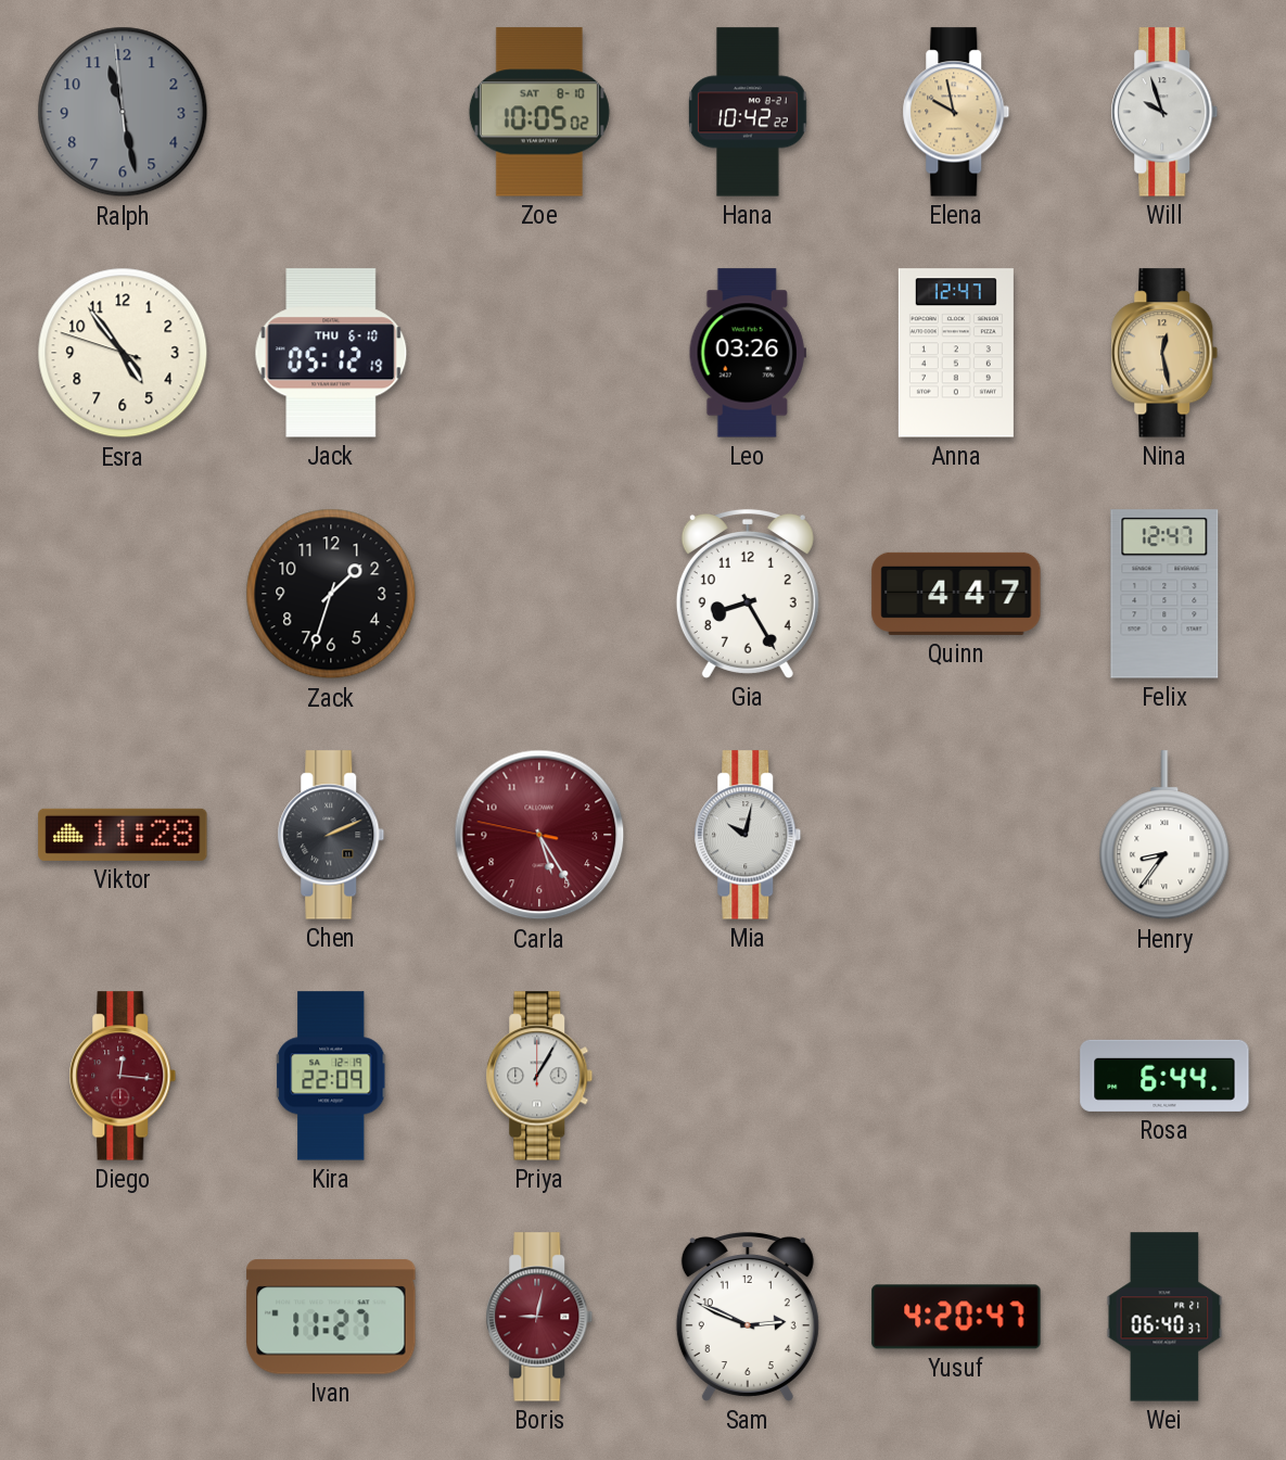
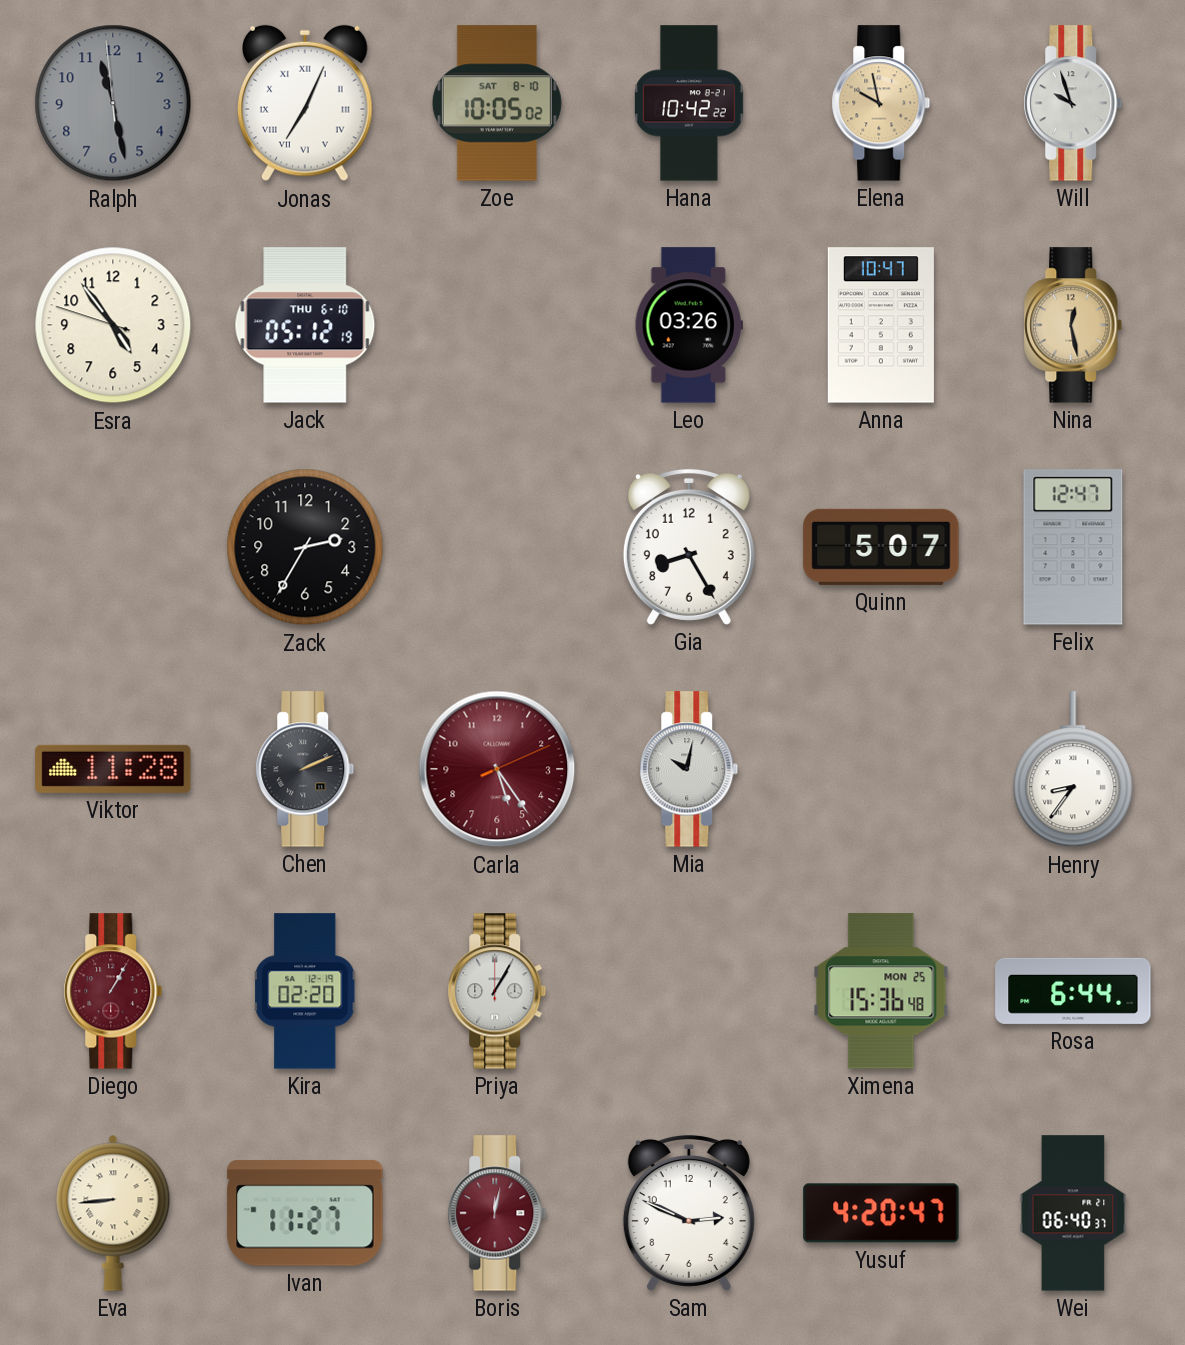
Jonas: none -> 7:04 (305, 103)
Anna: 12:47 -> 10:47 (881, 325)
Zack: 1:33 -> 2:35 (305, 547)
Quinn: 4:47 -> 5:07 (881, 547)
Carla: 5:24:47 -> 5:24:11 (497, 769)
Diego: 12:16 -> 1:05 (113, 991)
Kira: 22:09 -> 02:20 (306, 991)
Ximena: none -> 15:36 (881, 991)
Eva: none -> 8:44 (113, 1213)
Boris: 9:02 -> 12:02 (497, 1213)
